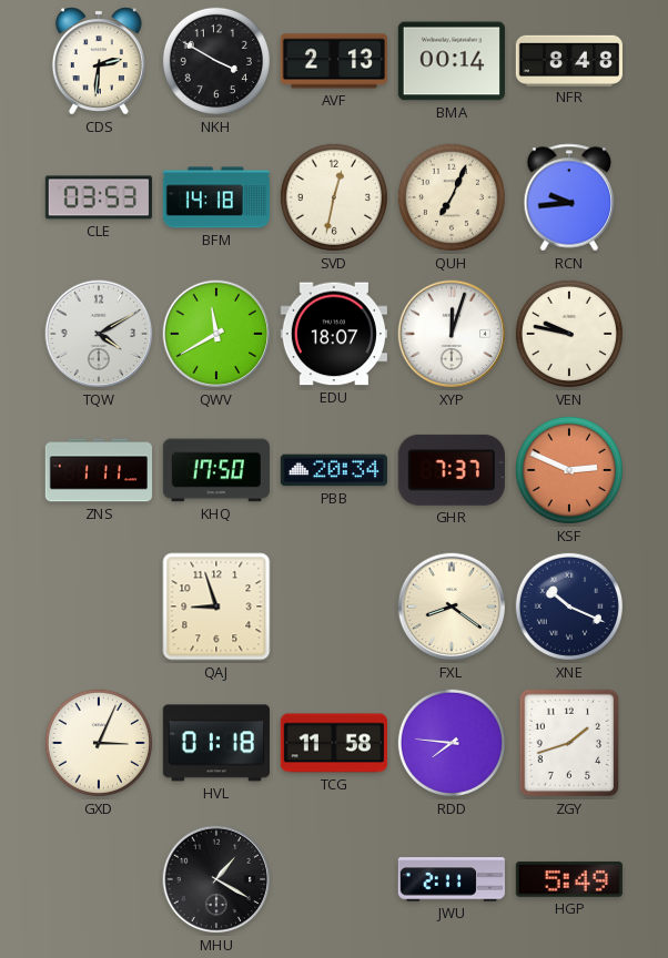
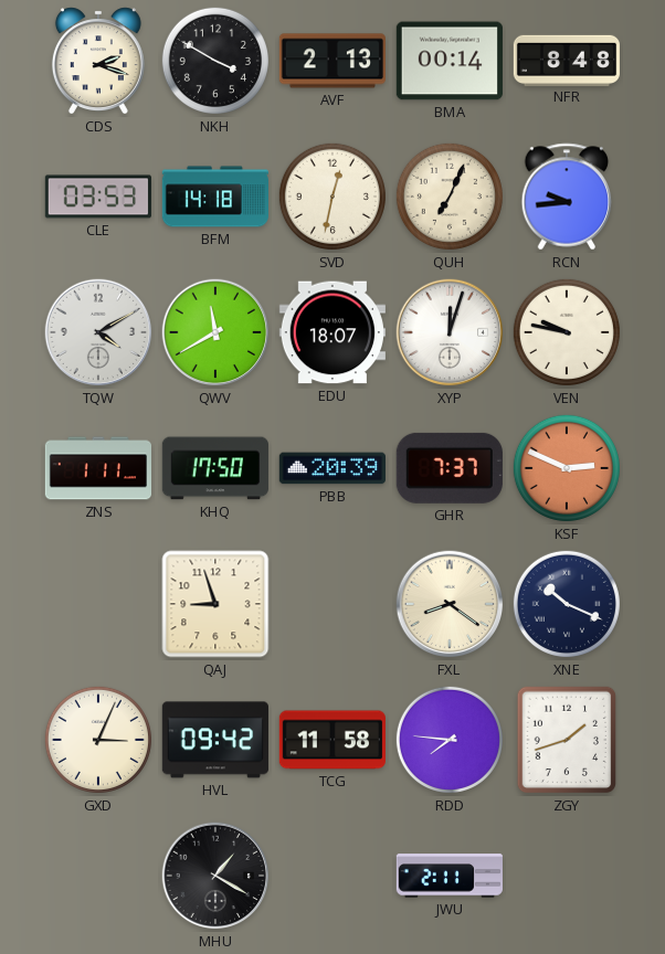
CDS: 2:31 -> 2:18 (98, 61)
PBB: 20:34 -> 20:39 (331, 468)
HVL: 01:18 -> 09:42 (215, 740)
HGP: 5:49 -> none (569, 879)
